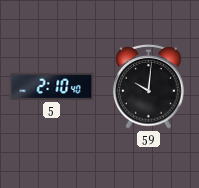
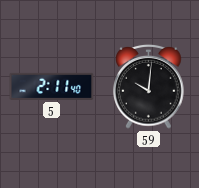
5: 2:10 -> 2:11 (52, 86)
